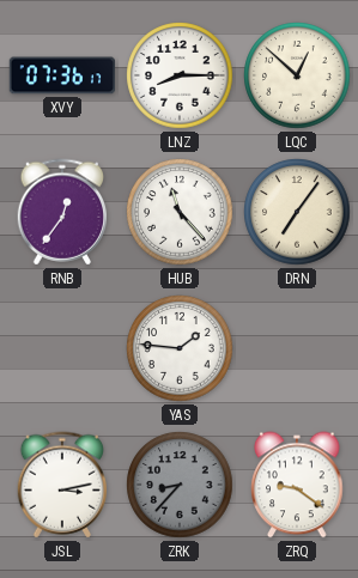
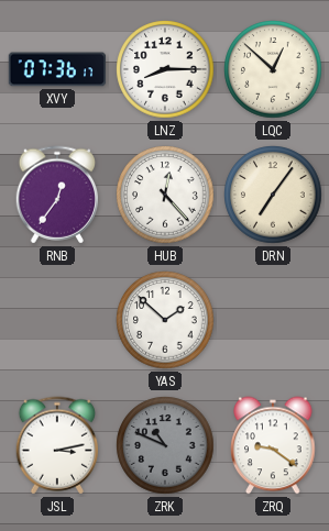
HUB: 11:23 -> 12:23 (165, 195)
YAS: 1:46 -> 1:52 (165, 320)
ZRK: 8:37 -> 10:49 (165, 445)
